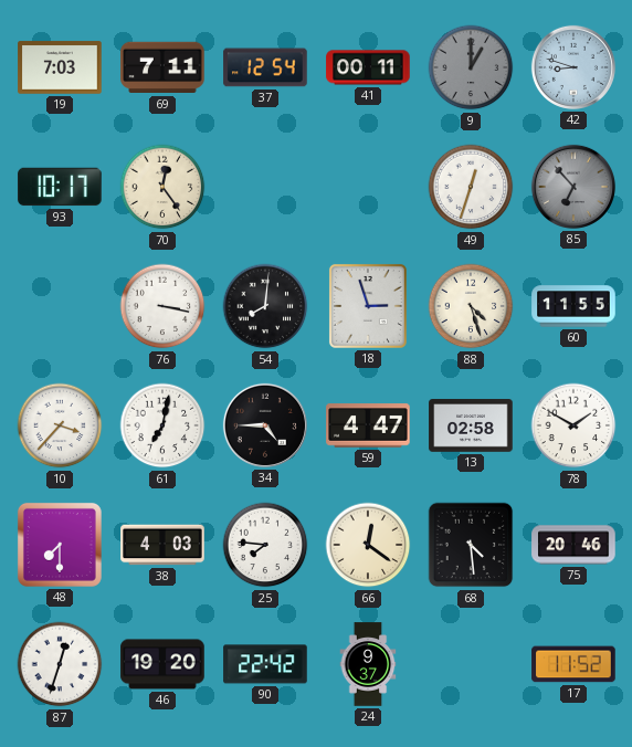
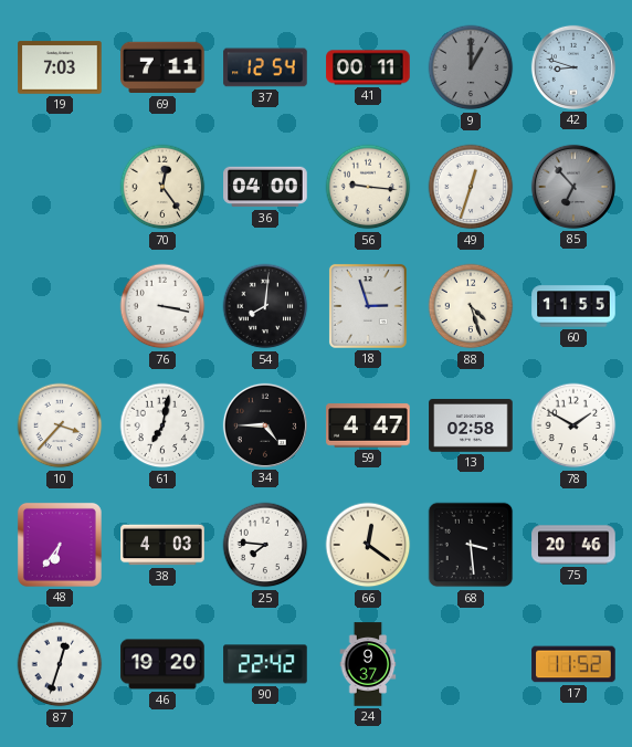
93: 10:17 -> none (60, 187)
36: none -> 04:00 (265, 187)
56: none -> 9:16 (368, 187)
48: 7:30 -> 6:36 (60, 545)
68: 4:29 -> 3:29 (471, 545)
